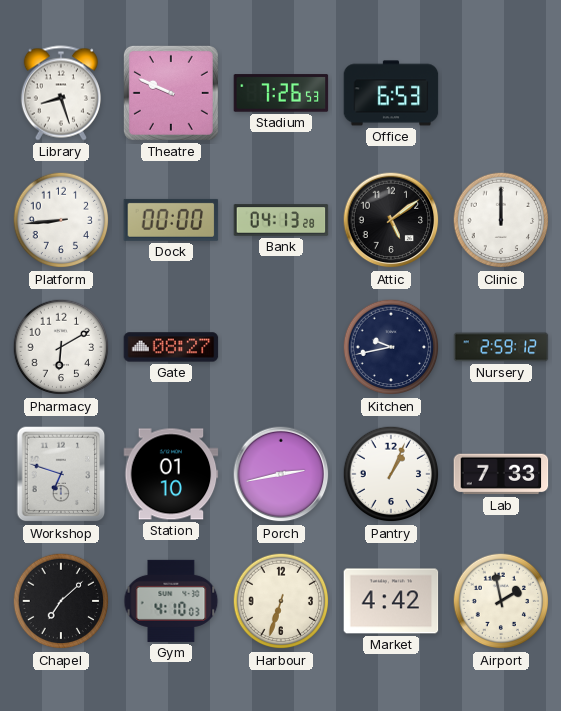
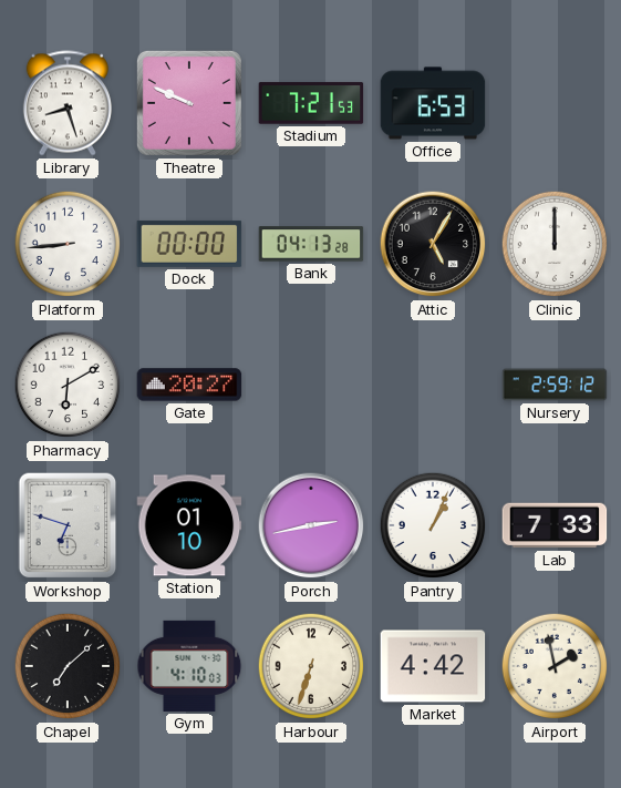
Stadium: 7:26 -> 7:21 (311, 103)
Attic: 5:09 -> 5:05 (433, 244)
Gate: 08:27 -> 20:27 (189, 385)
Kitchen: 9:43 -> none (391, 347)
